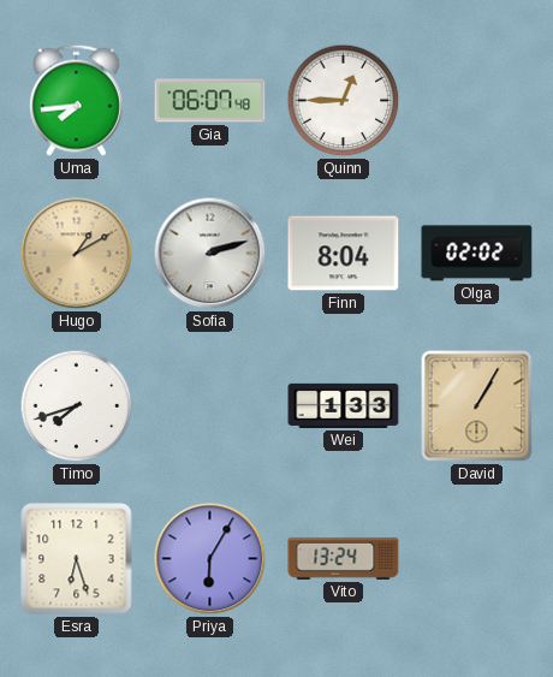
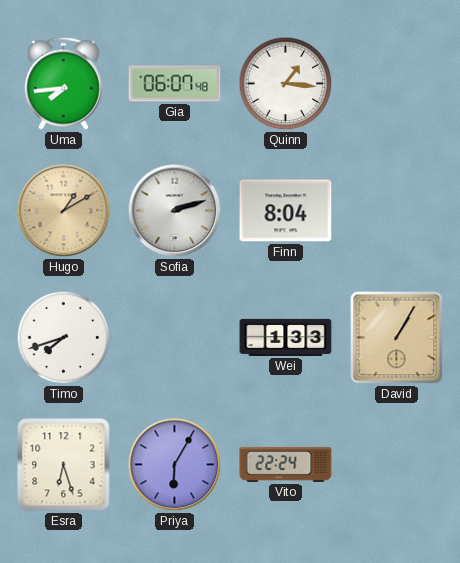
Quinn: 12:45 -> 1:16 (286, 84)
Olga: 02:02 -> none (477, 254)
Vito: 13:24 -> 22:24 (286, 464)
